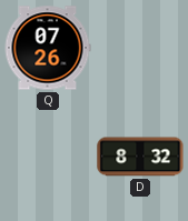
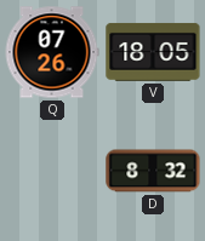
V: none -> 18:05 (153, 52)
